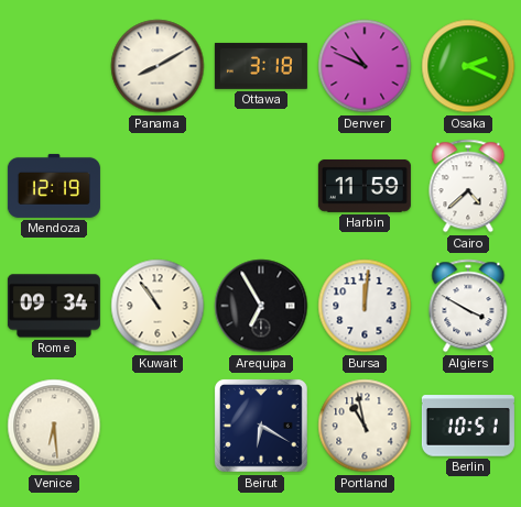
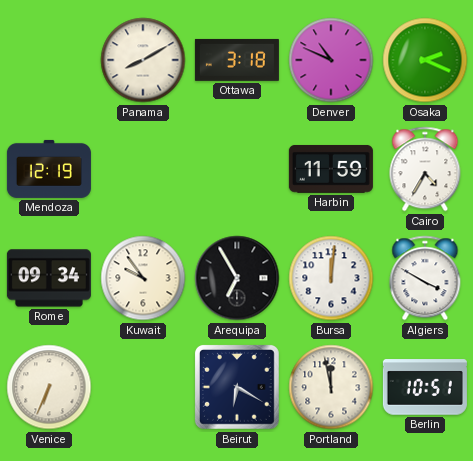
Cairo: 4:38 -> 4:35 (425, 169)
Kuwait: 10:54 -> 9:54 (143, 278)
Venice: 6:29 -> 6:34 (49, 387)
Portland: 10:58 -> 11:58 (331, 387)
